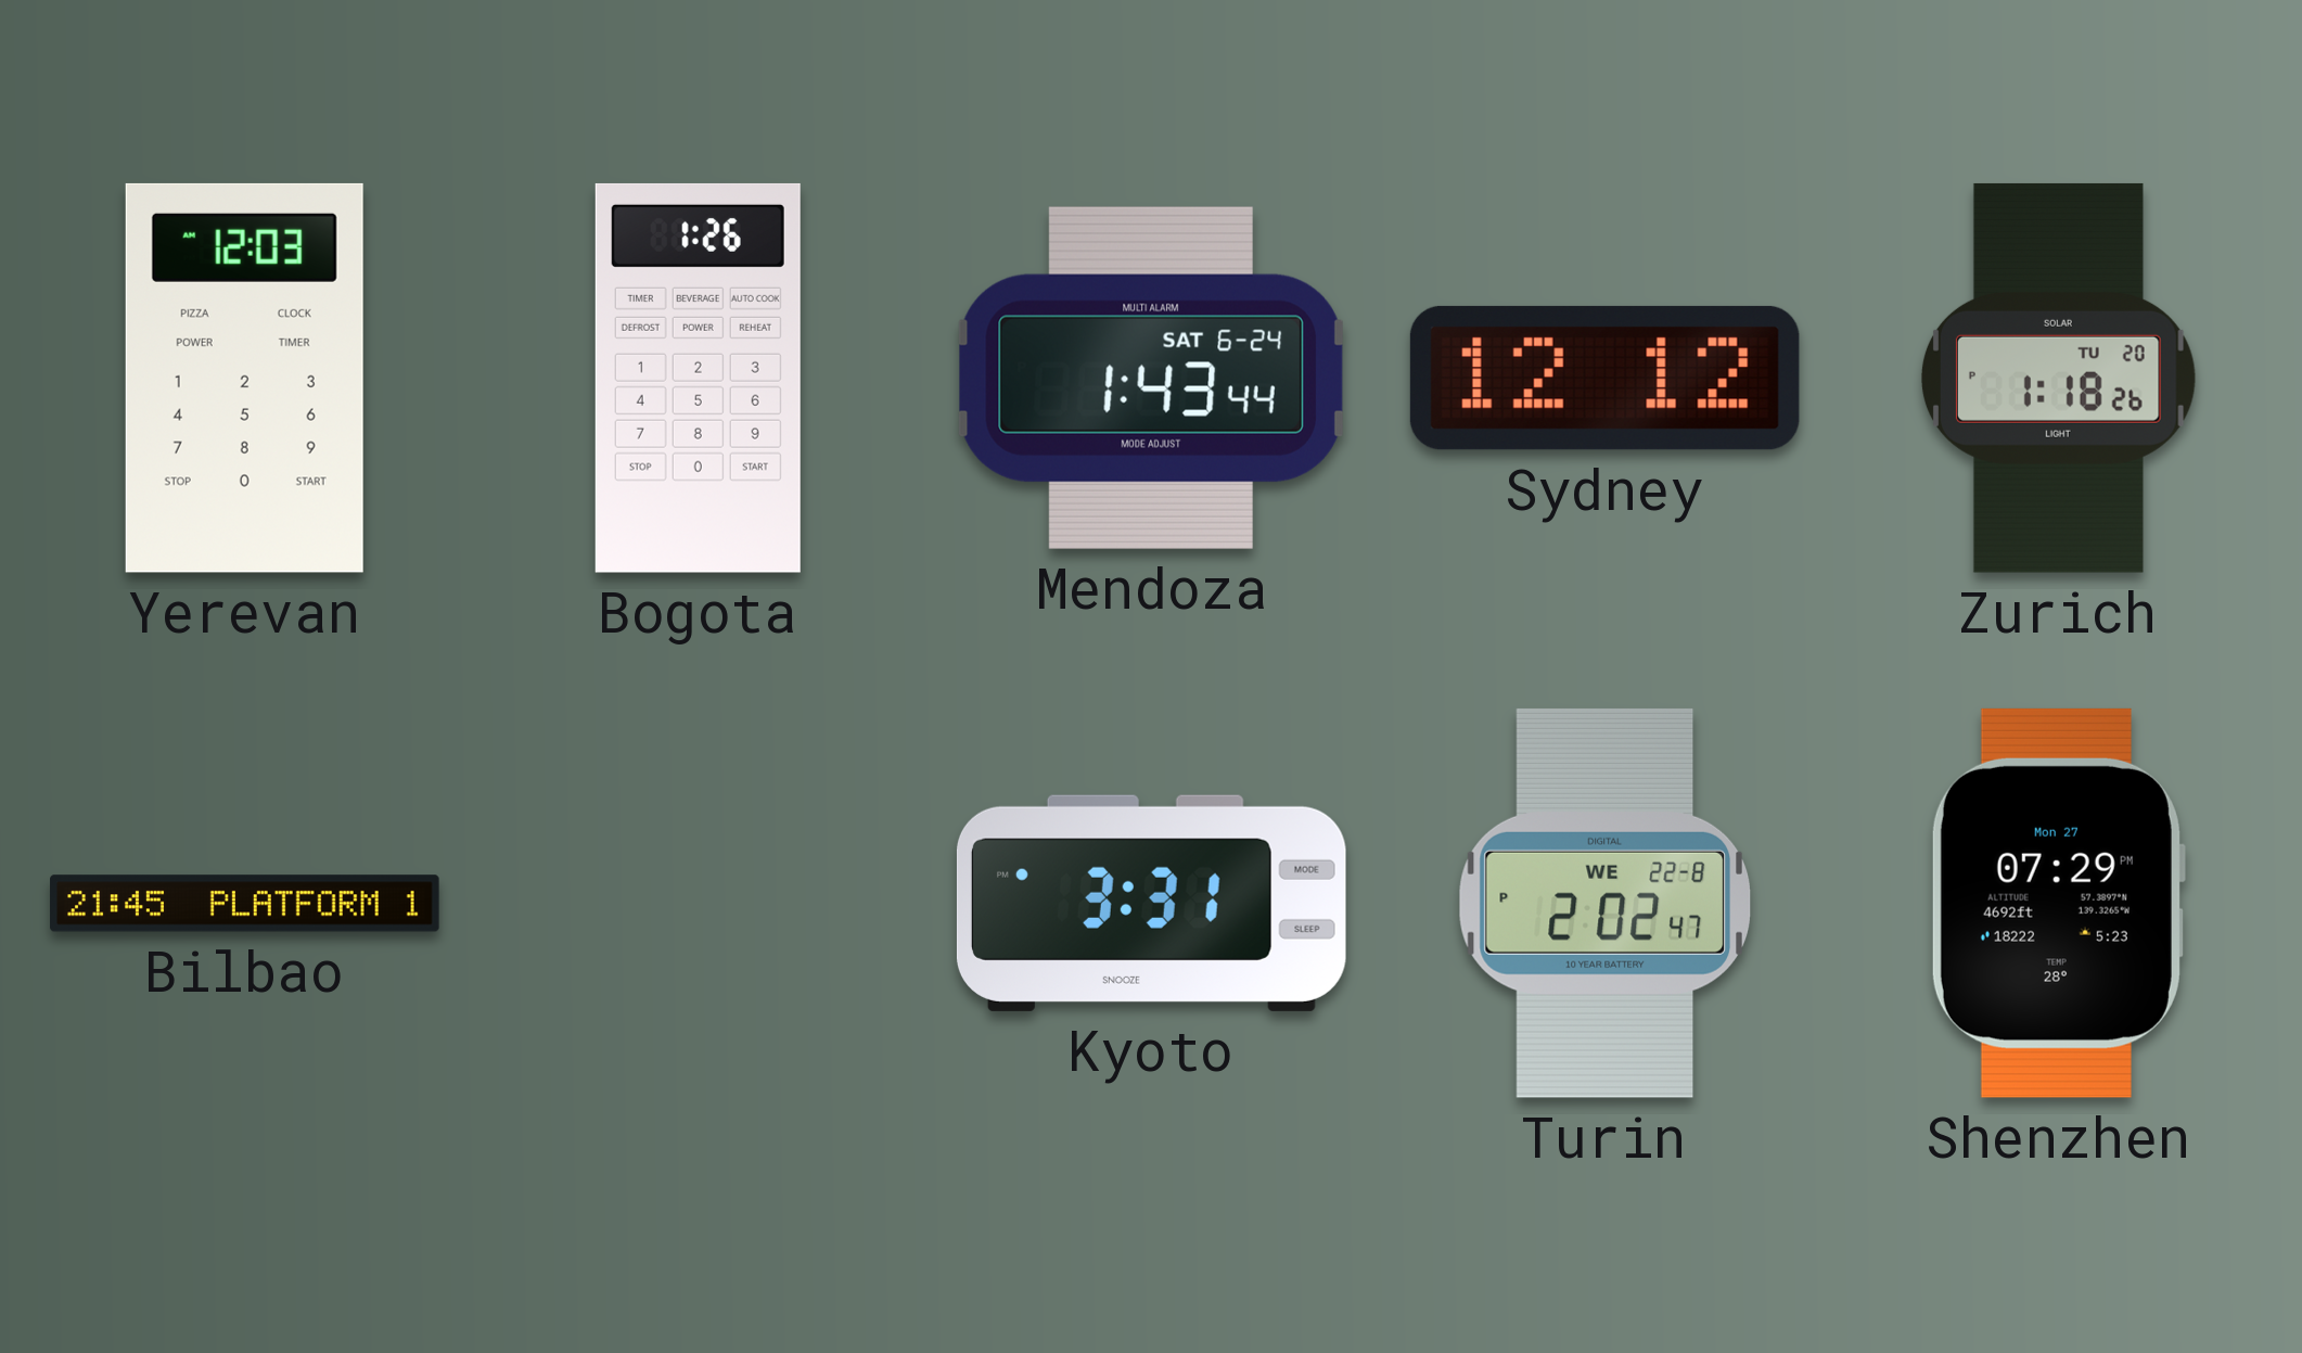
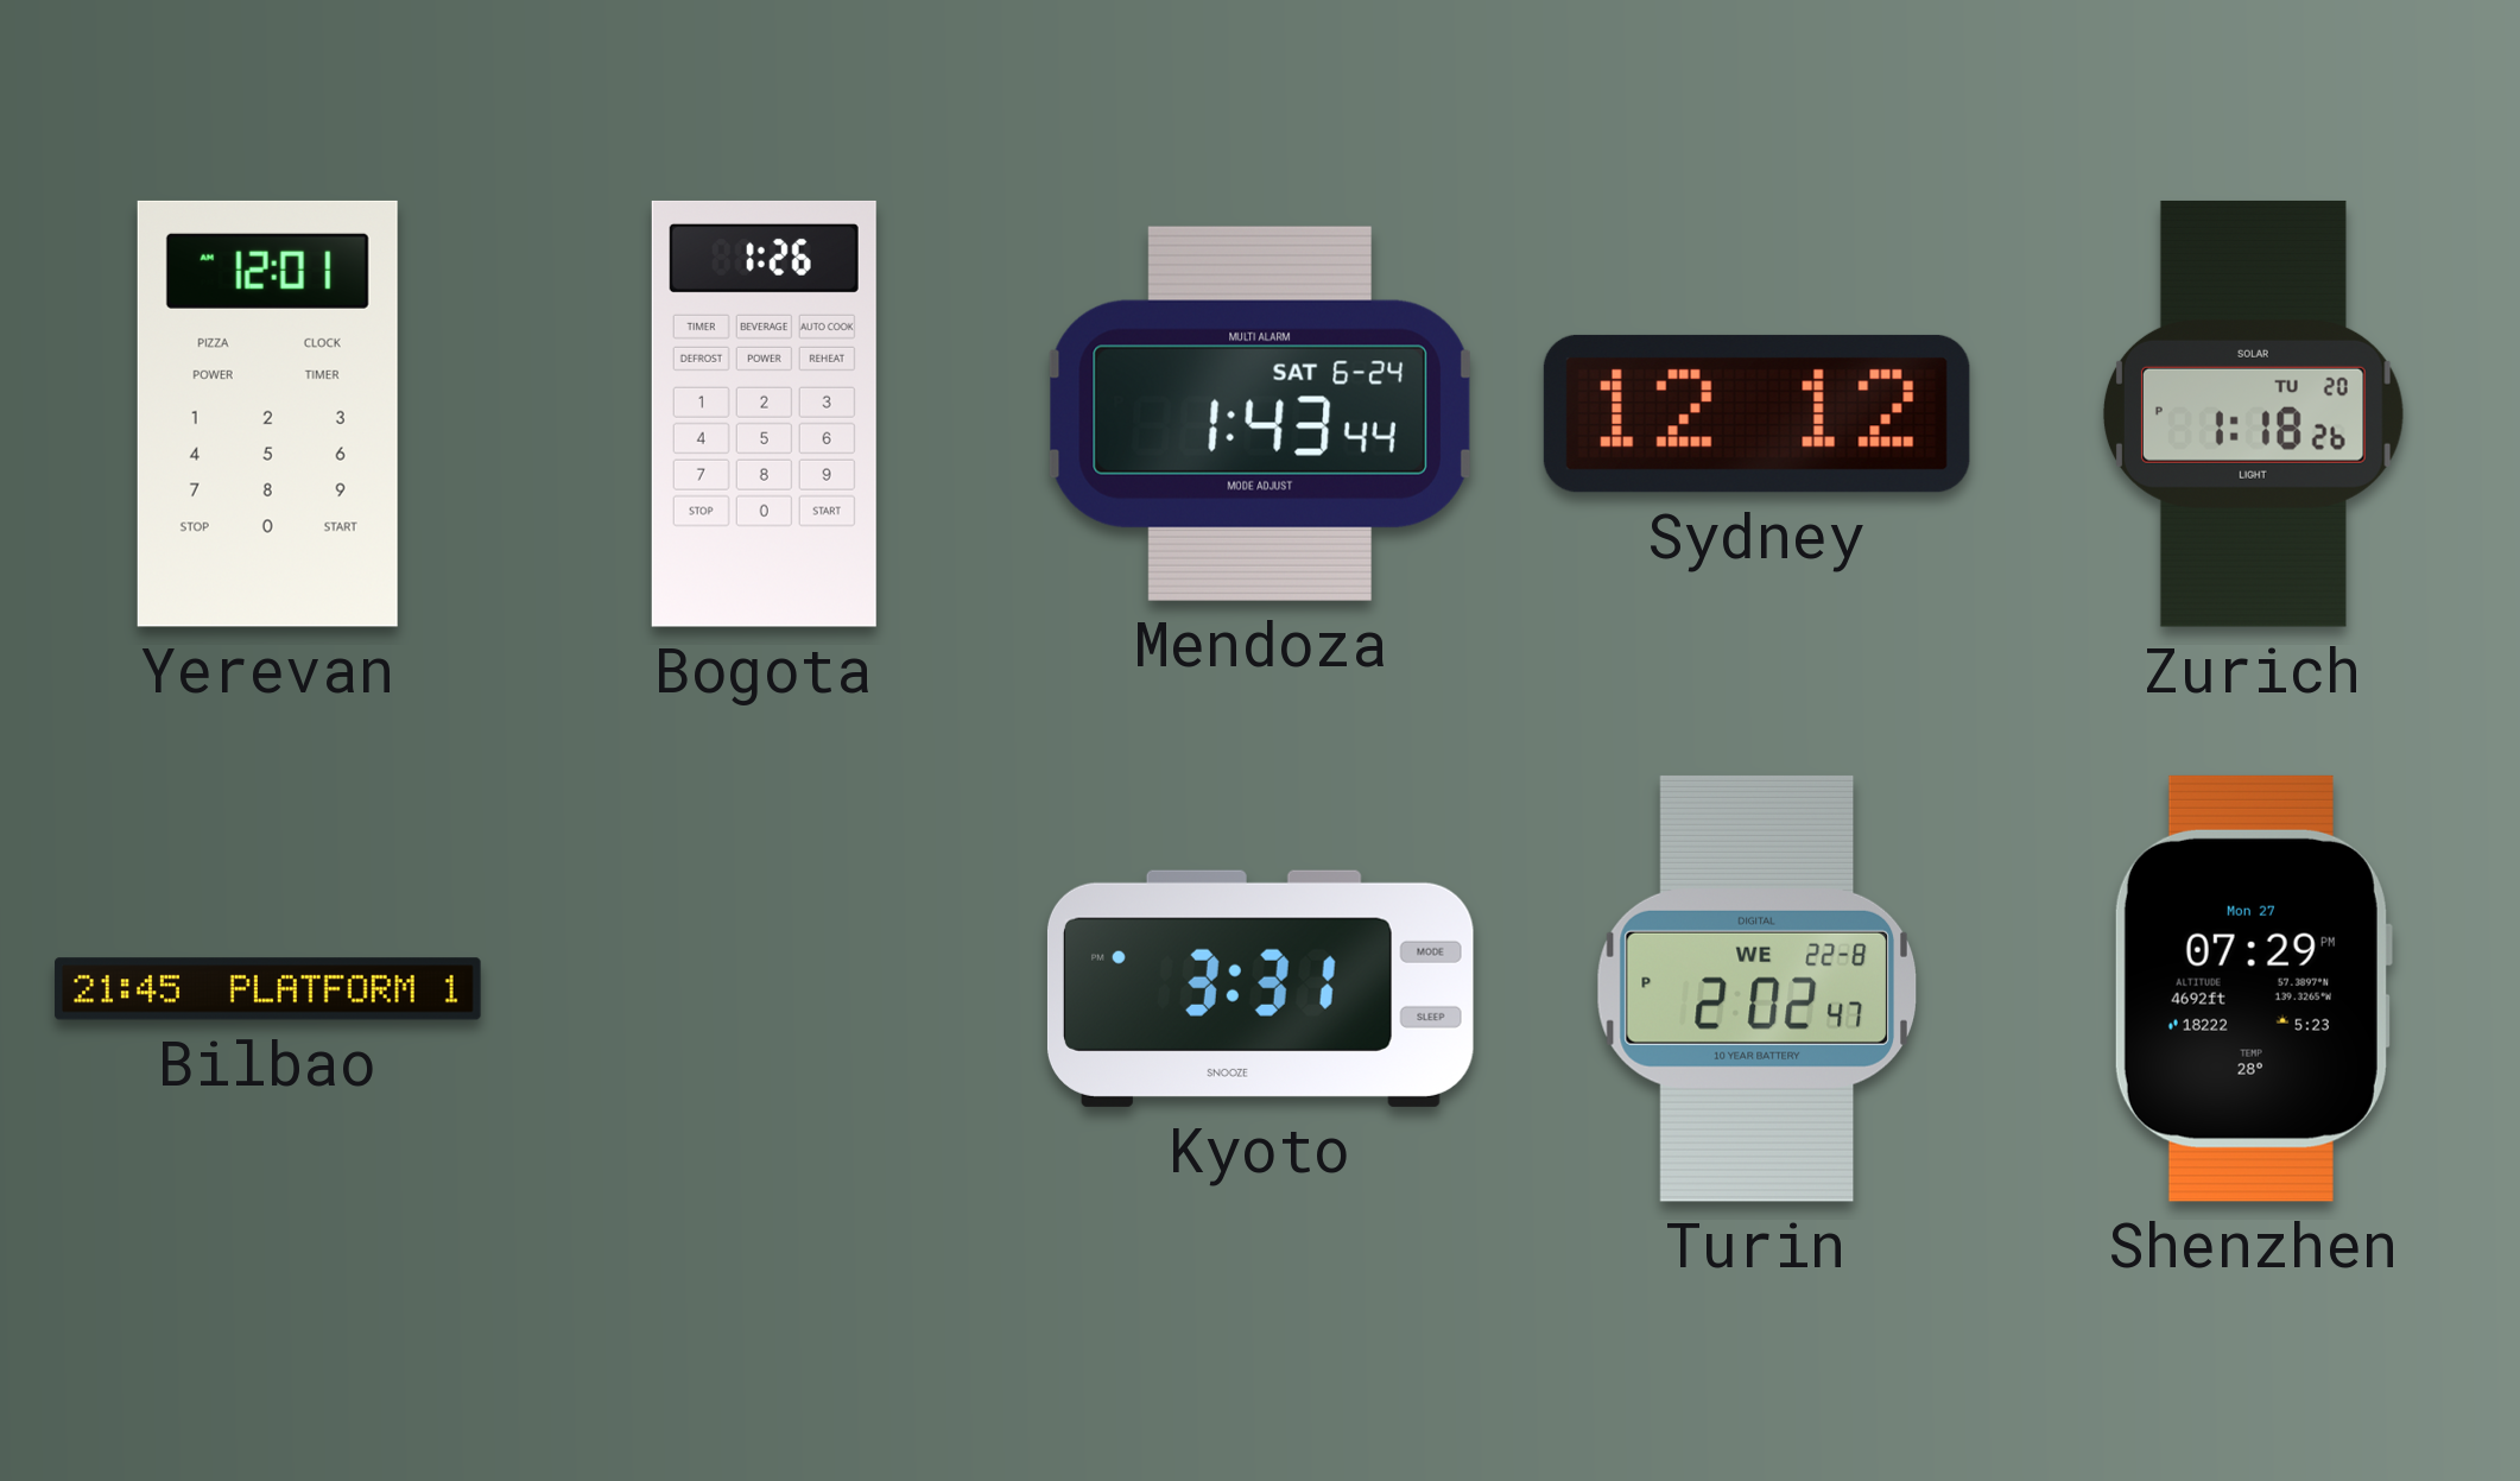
Yerevan: 12:03 -> 12:01 (267, 413)
